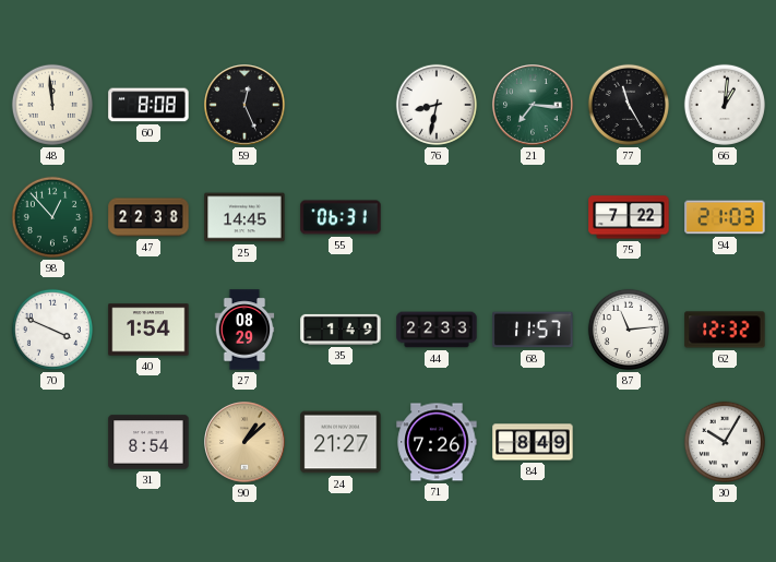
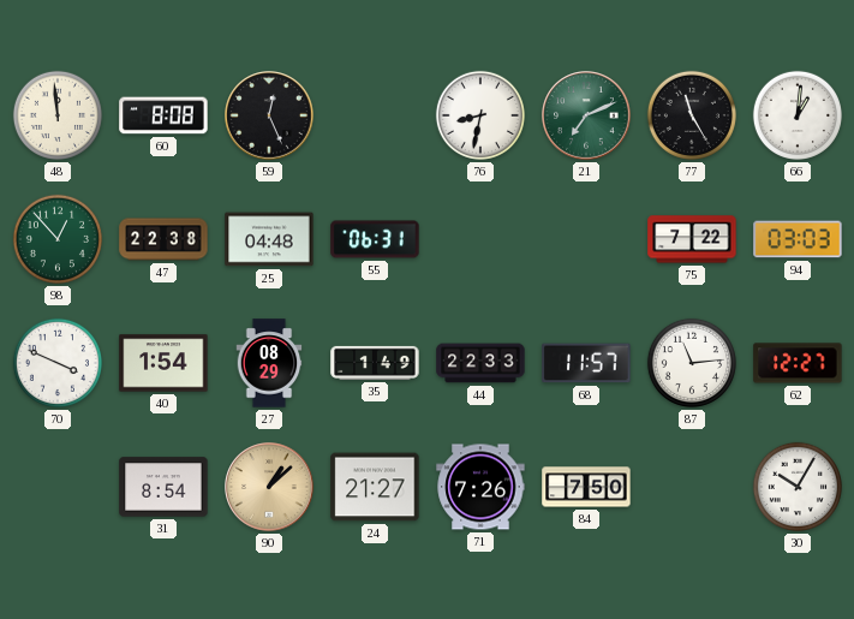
21: 7:16 -> 7:11 (586, 115)
25: 14:45 -> 04:48 (269, 239)
94: 21:03 -> 03:03 (798, 239)
62: 12:32 -> 12:27 (798, 363)
84: 8:49 -> 7:50 (586, 487)
